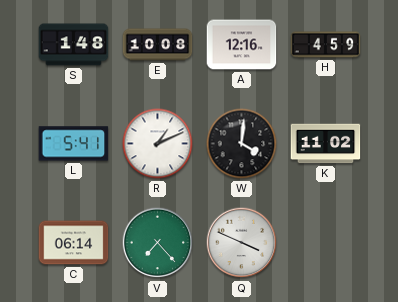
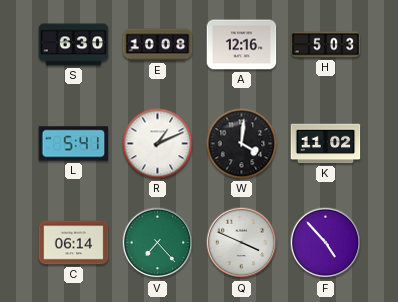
S: 1:48 -> 6:30 (74, 45)
H: 4:59 -> 5:03 (326, 45)
F: none -> 4:53 (326, 243)
